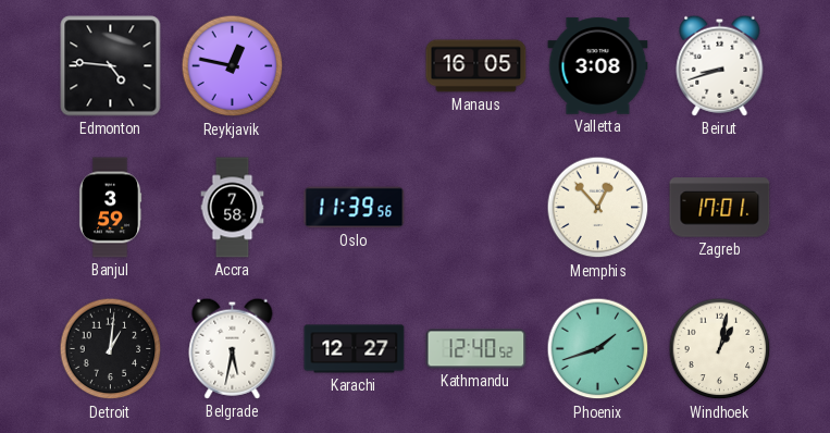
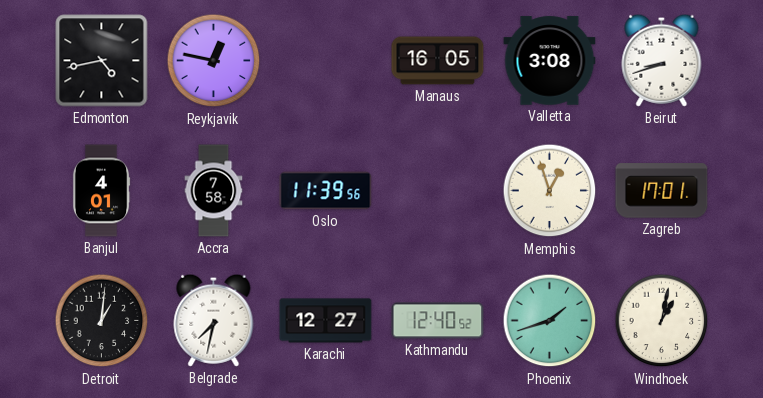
Edmonton: 4:46 -> 4:43 (102, 61)
Banjul: 3:59 -> 4:01 (101, 191)
Memphis: 12:53 -> 12:57 (550, 191)
Belgrade: 5:32 -> 7:32 (214, 320)
